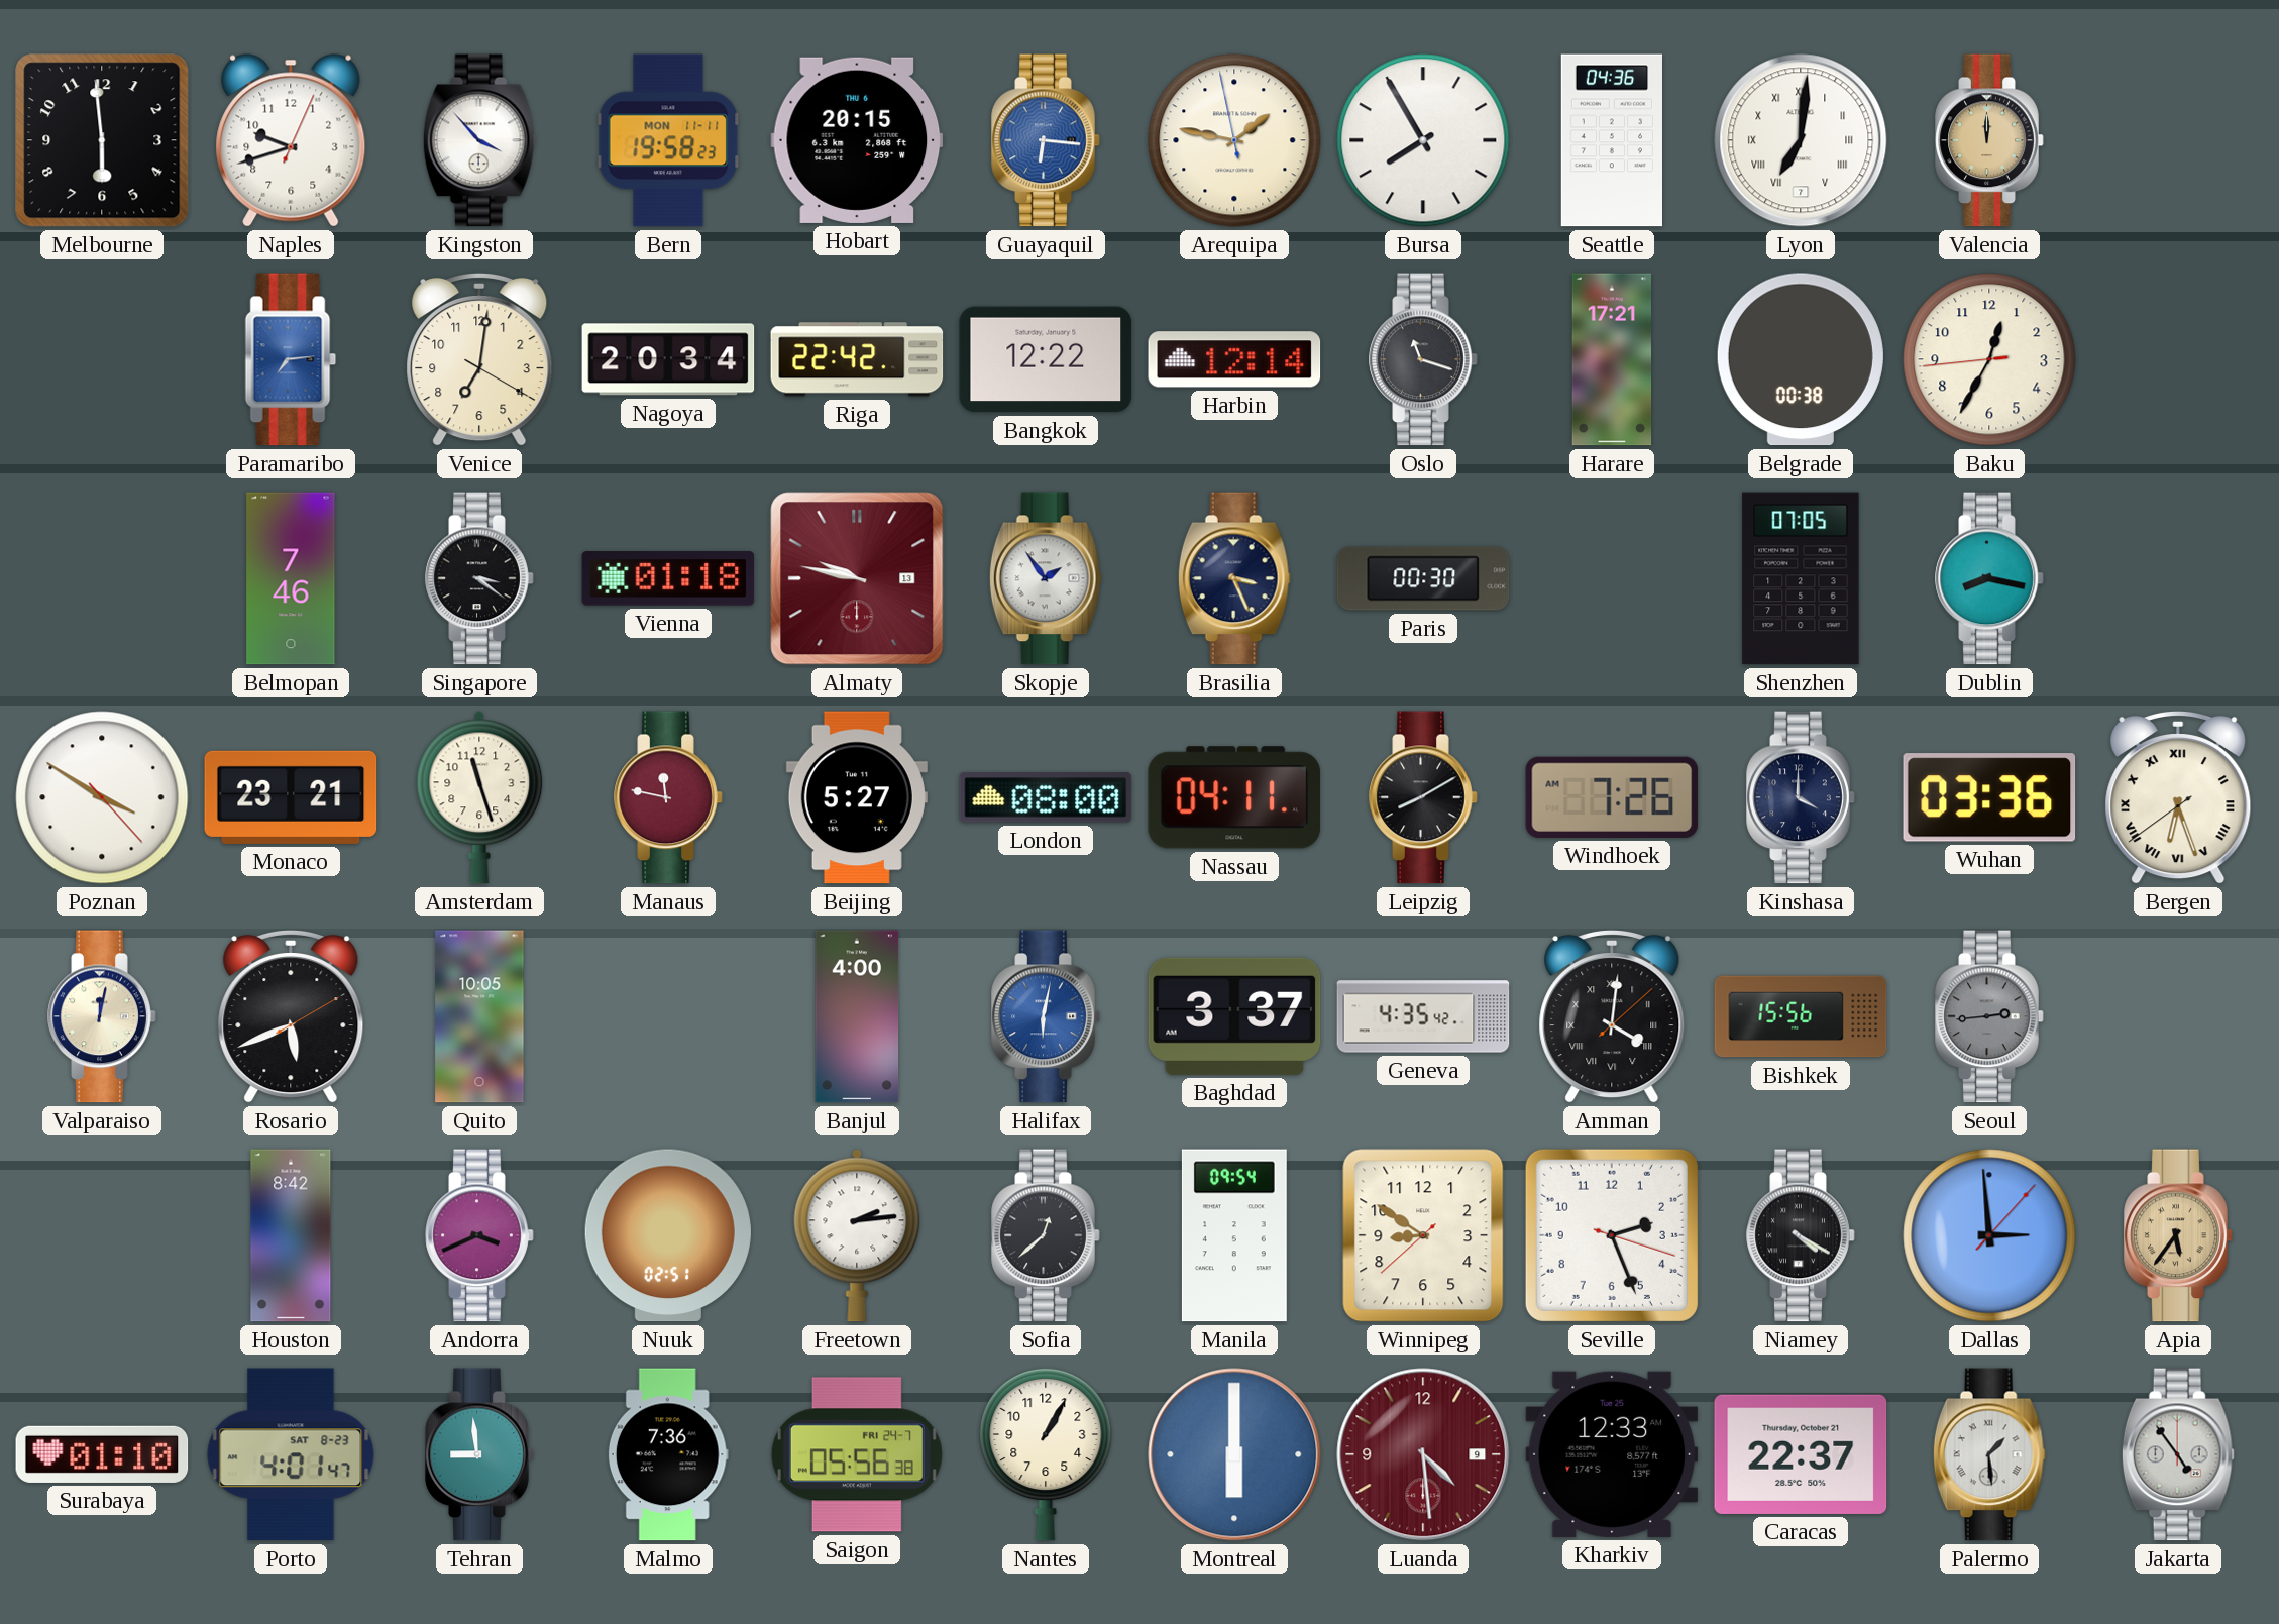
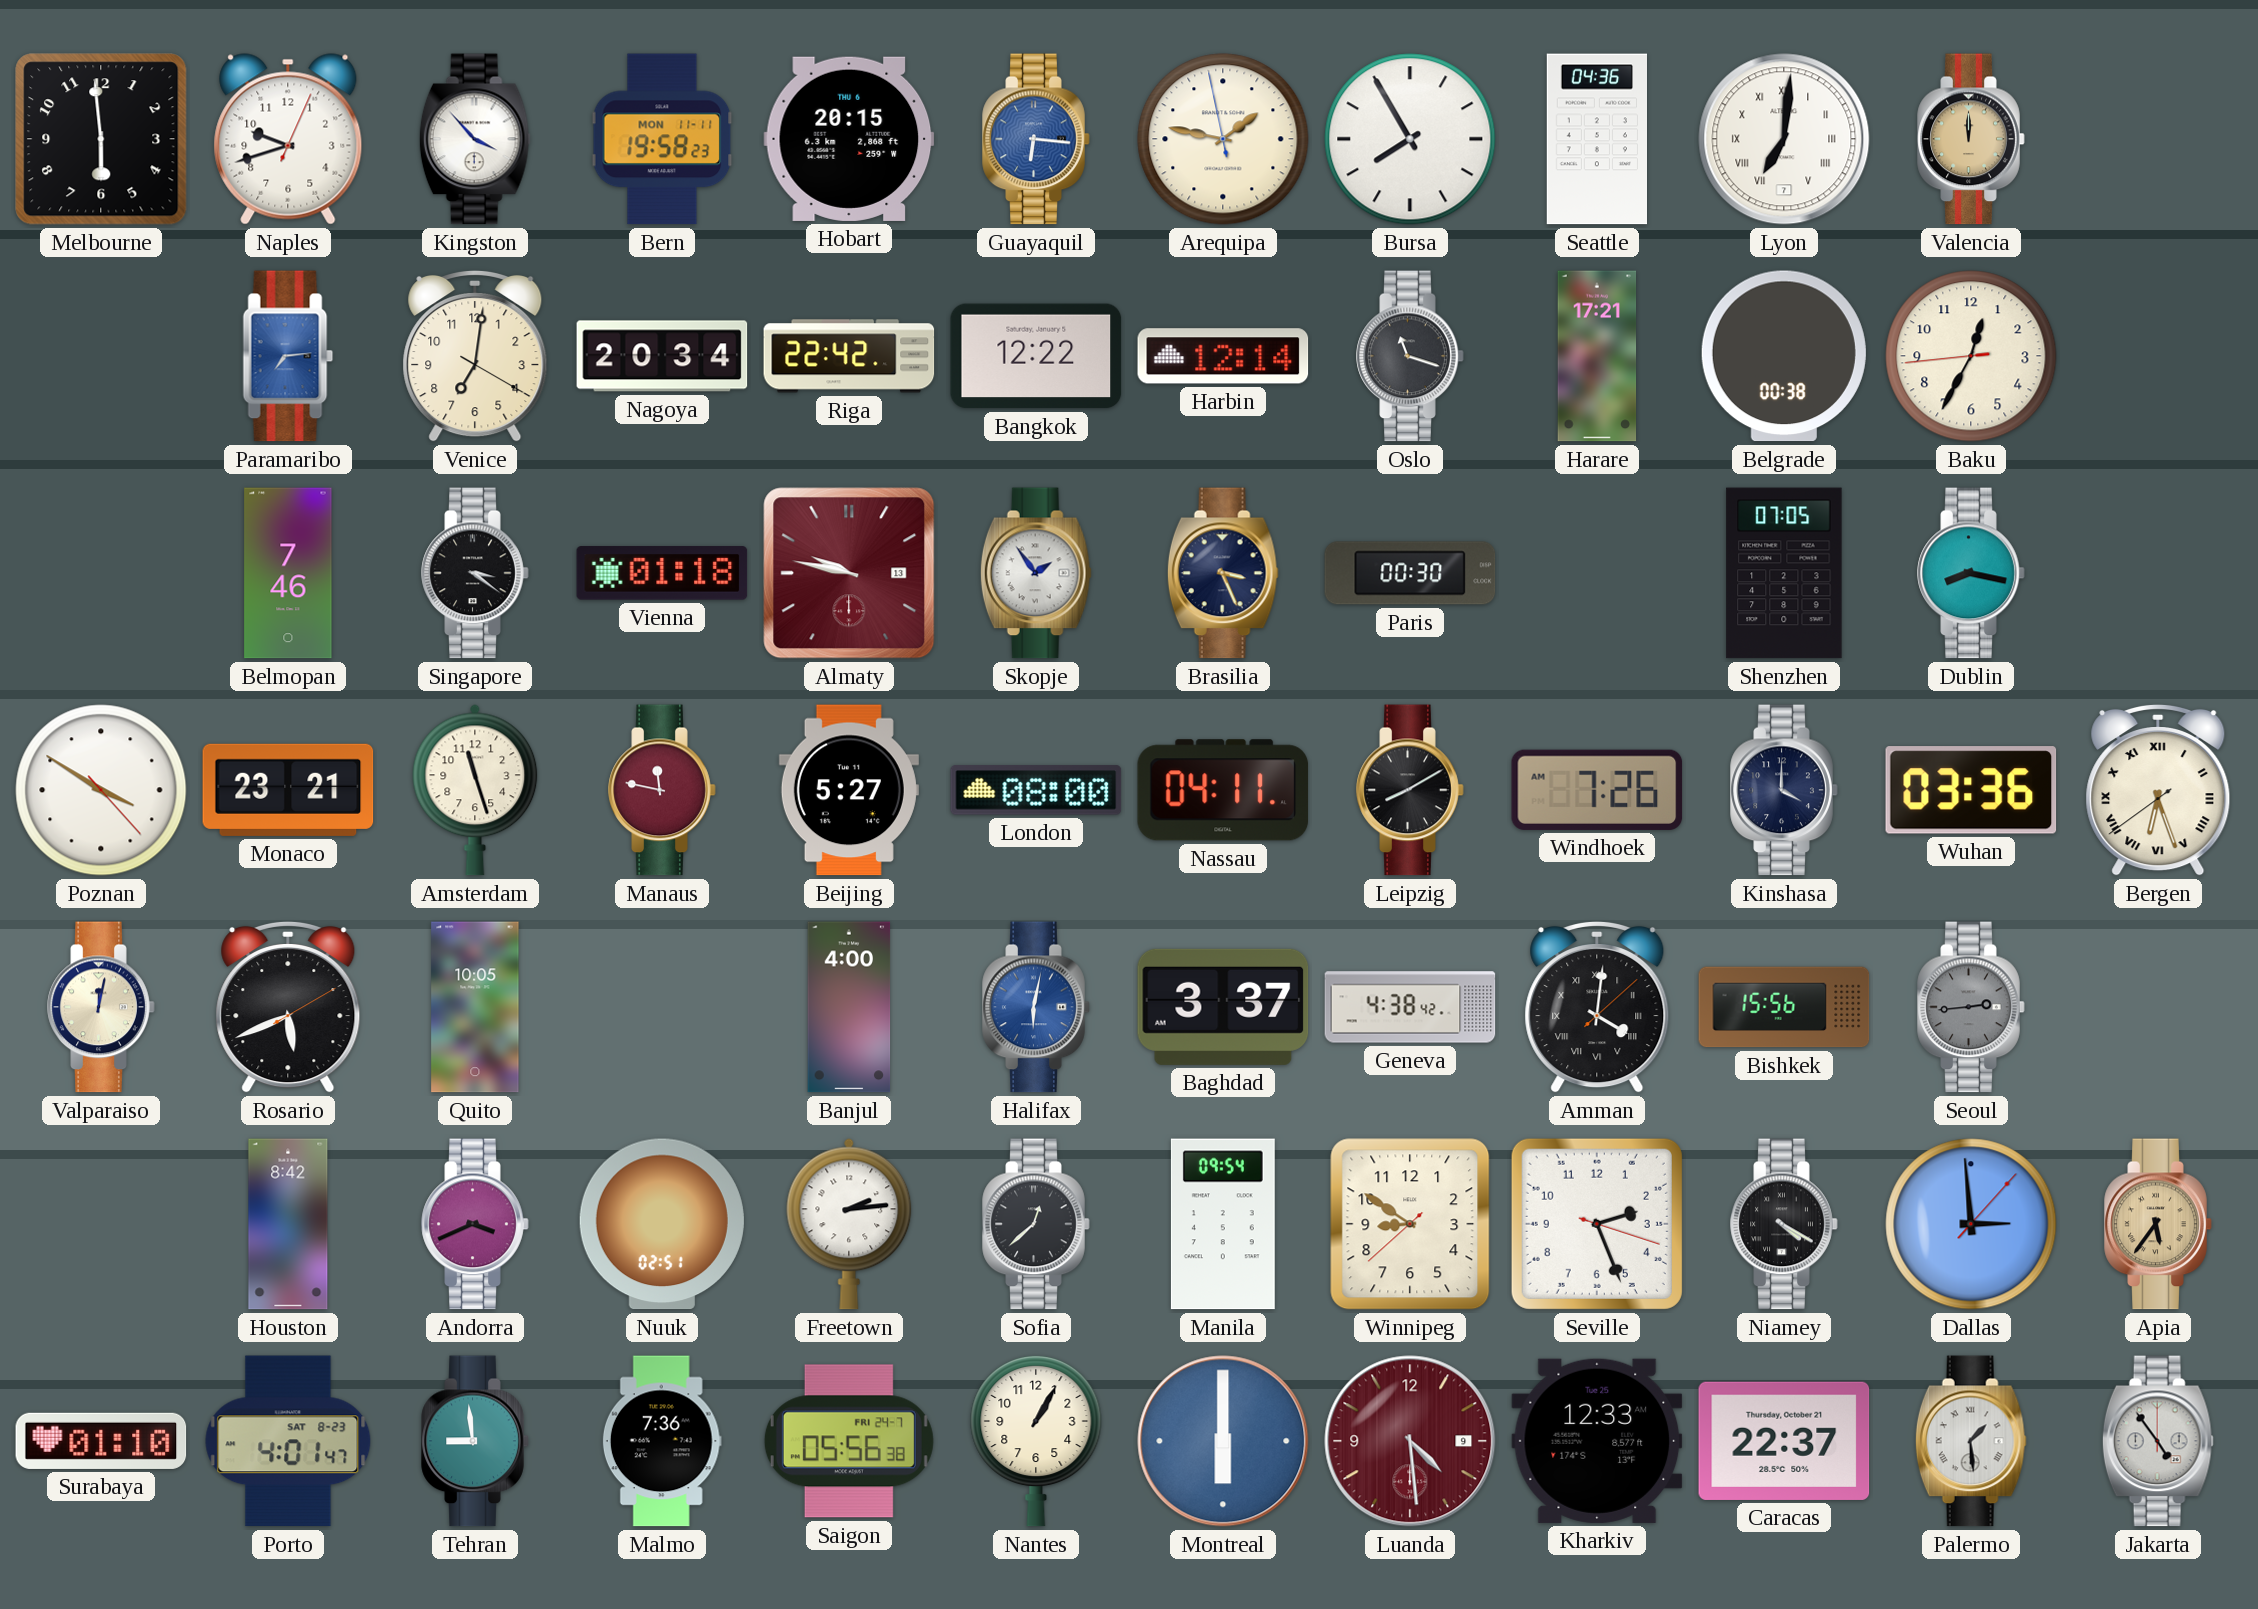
Geneva: 4:35 -> 4:38 (1410, 1007)
